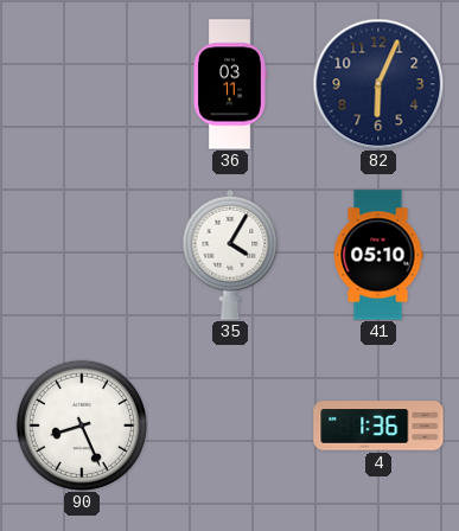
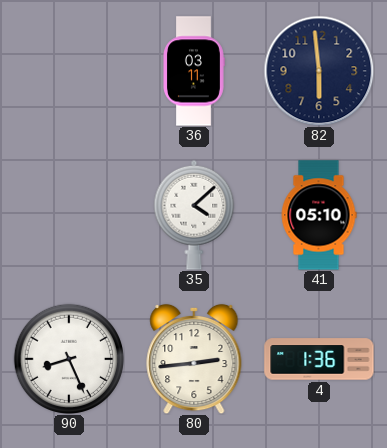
82: 6:04 -> 5:59 (319, 71)
35: 4:05 -> 4:08 (194, 215)
80: none -> 2:44 (194, 359)
